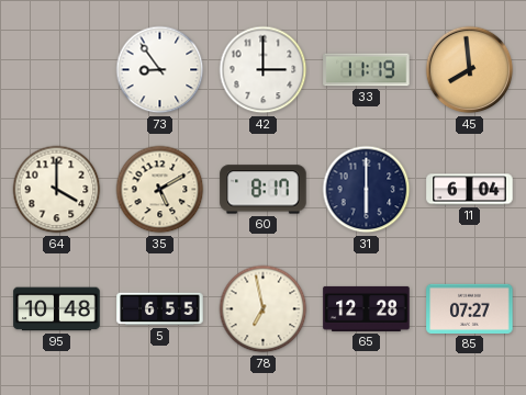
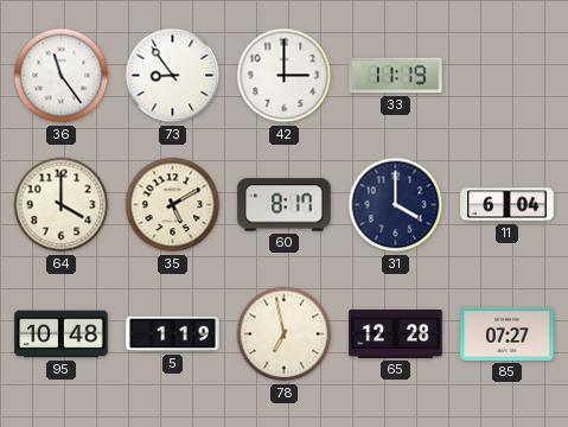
36: none -> 11:24 (62, 76)
45: 7:59 -> none (470, 70)
31: 6:00 -> 4:00 (396, 205)
5: 6:55 -> 1:19 (173, 334)
